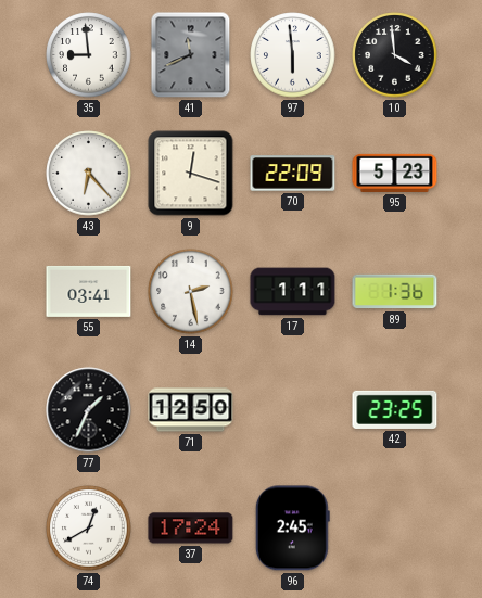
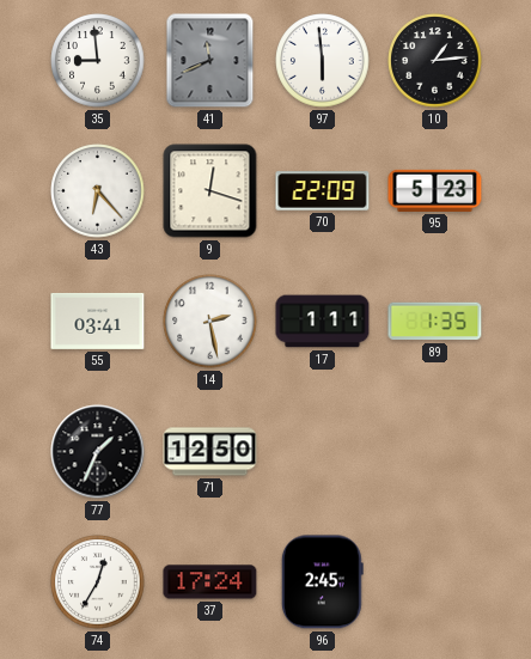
10: 3:59 -> 1:14 (435, 61)
89: 1:36 -> 1:35 (435, 322)
42: 23:25 -> none (395, 409)
74: 12:40 -> 12:35 (98, 582)
